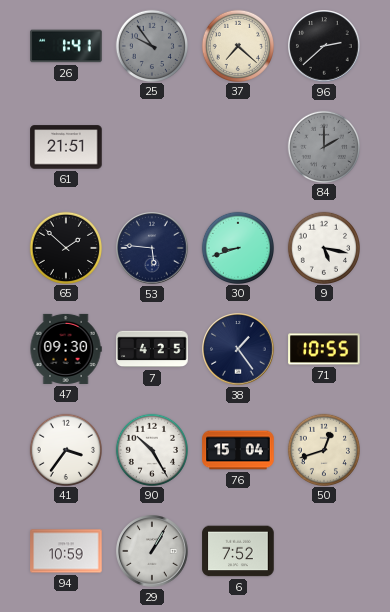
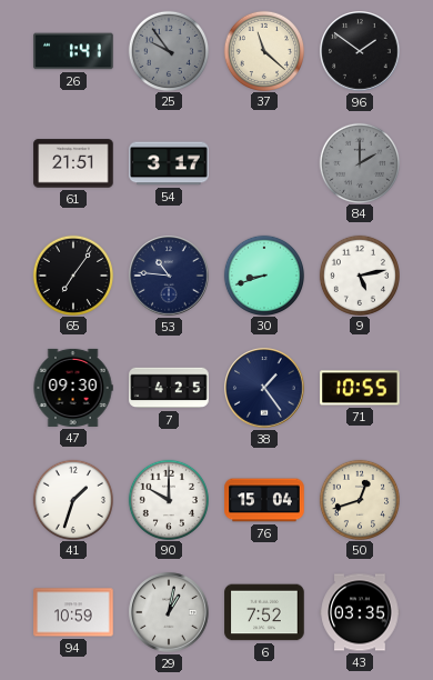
37: 7:22 -> 11:22 (263, 50)
96: 2:38 -> 1:51 (360, 51)
54: none -> 3:17 (169, 163)
65: 1:52 -> 7:06 (72, 274)
53: 5:46 -> 10:46 (169, 276)
9: 5:17 -> 5:13 (359, 274)
41: 3:36 -> 1:33 (72, 499)
90: 10:25 -> 10:00 (168, 499)
29: 1:05 -> 1:02 (169, 612)
43: none -> 03:35 (360, 612)
